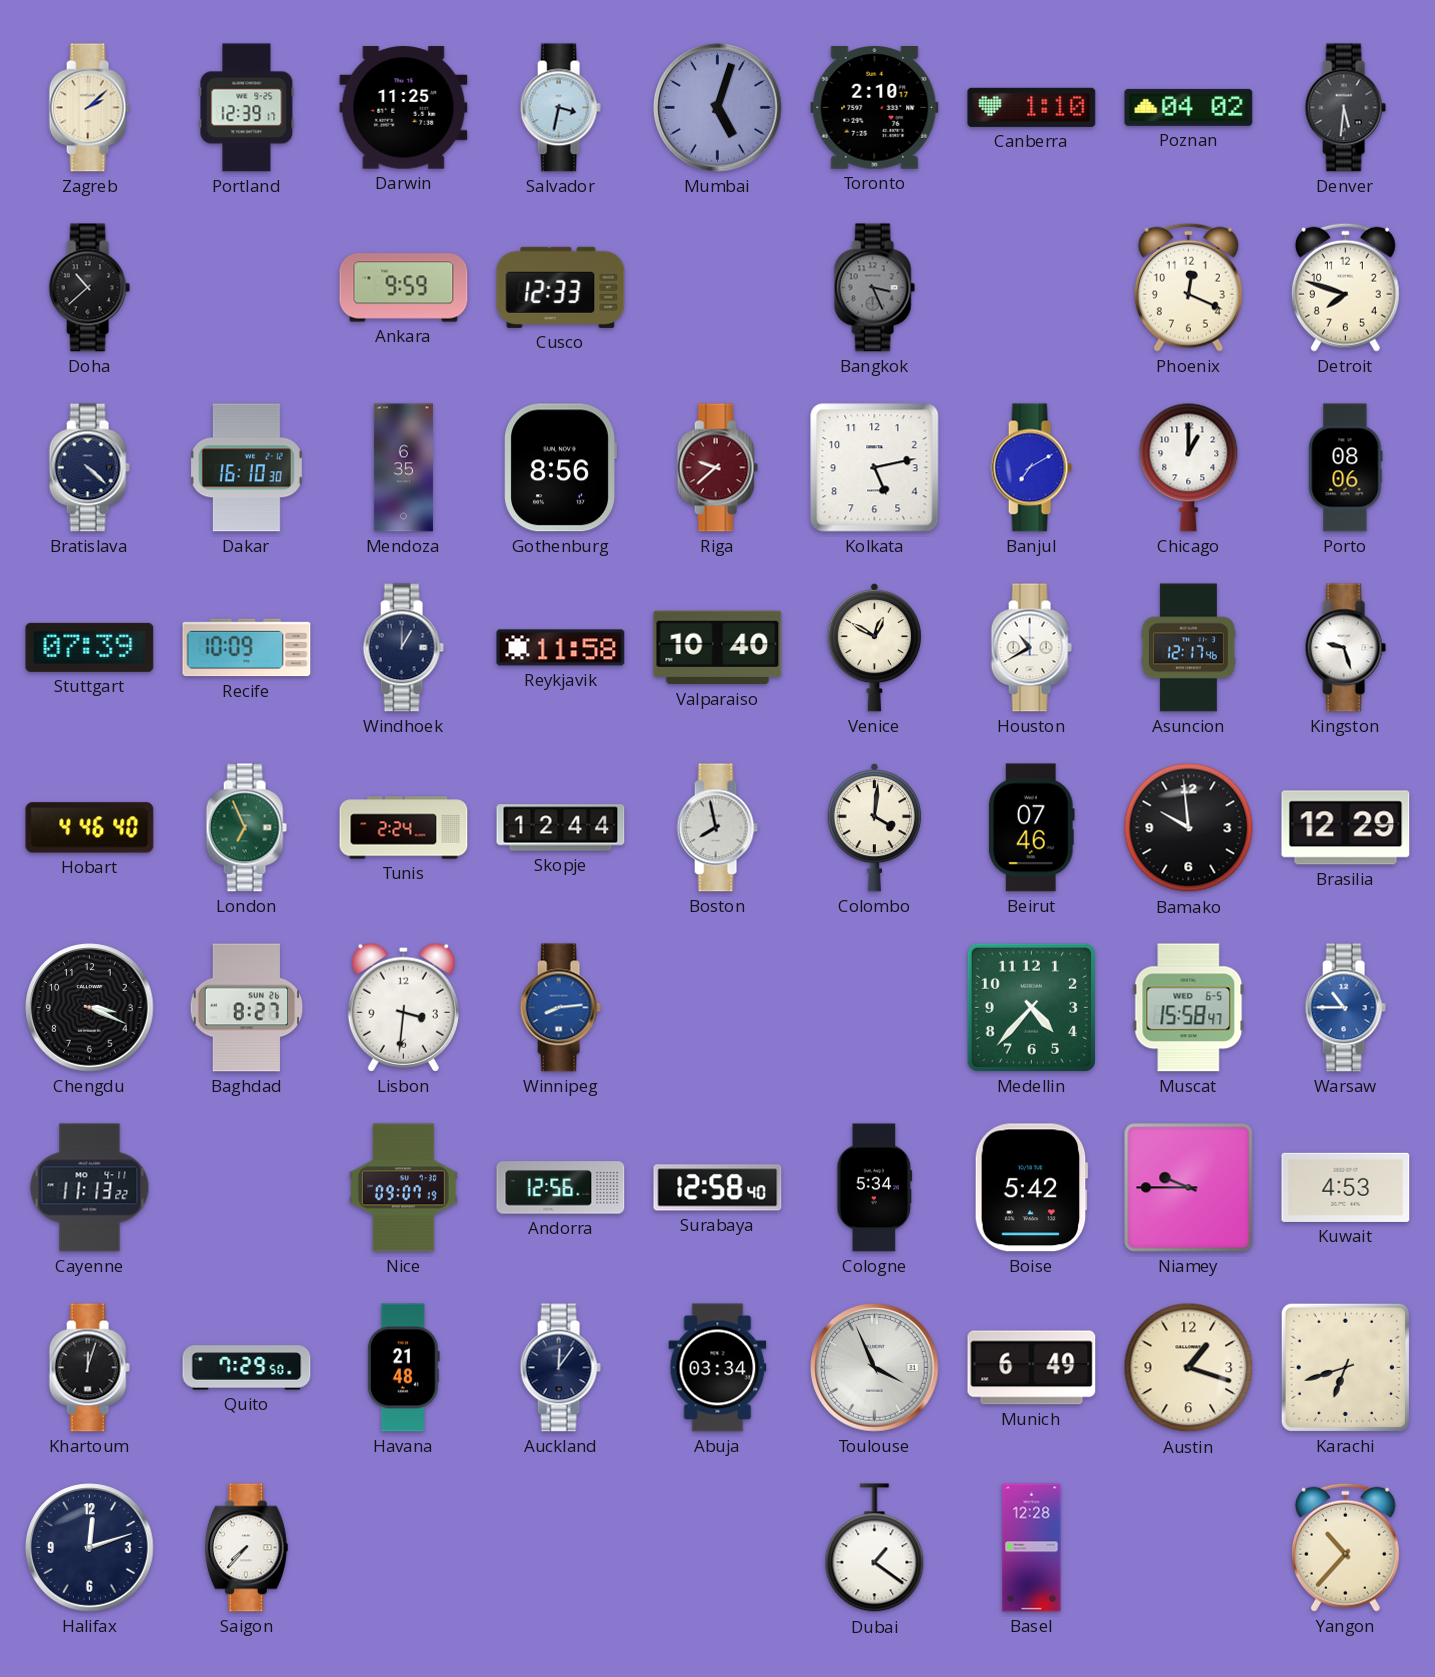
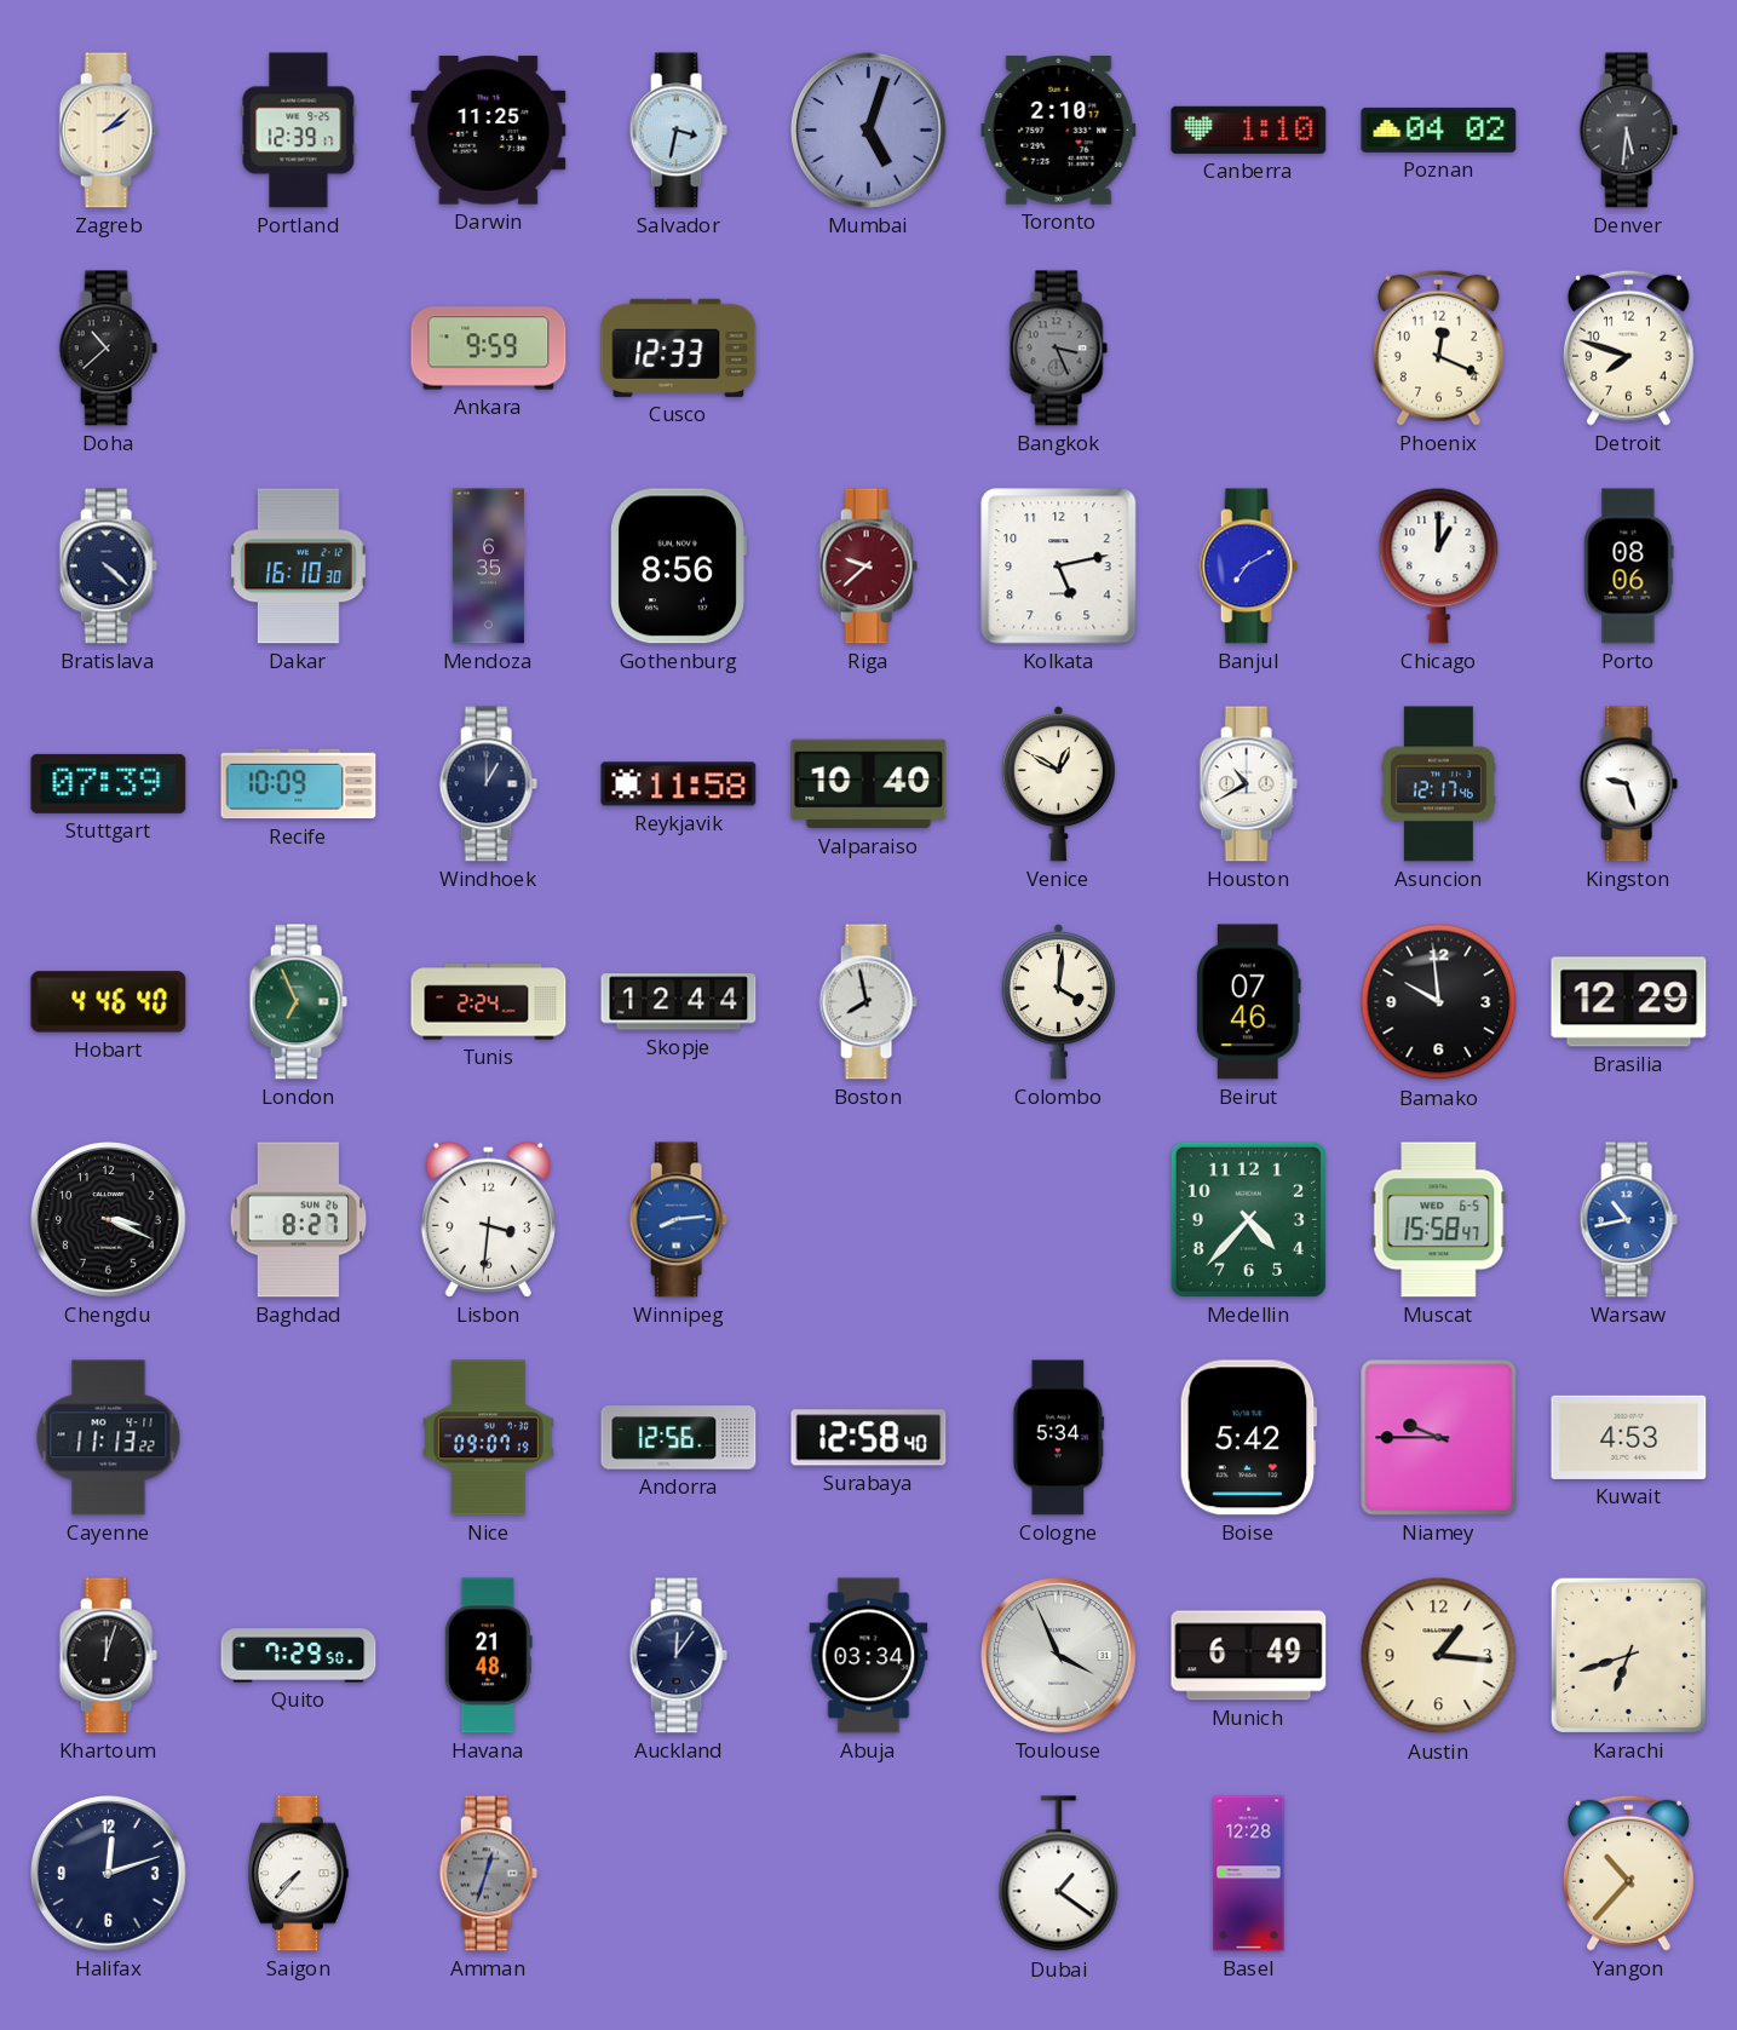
Warsaw: 10:45 -> 10:43 (1628, 1220)
Austin: 1:18 -> 1:16 (1439, 1656)
Amman: none -> 12:33 (488, 1874)
